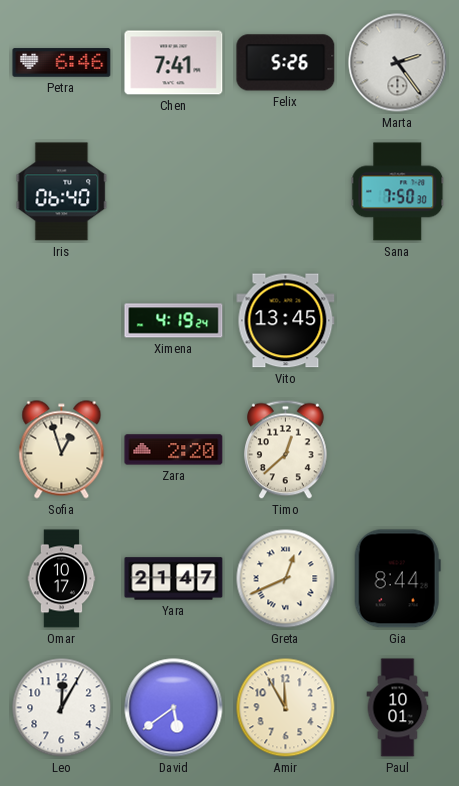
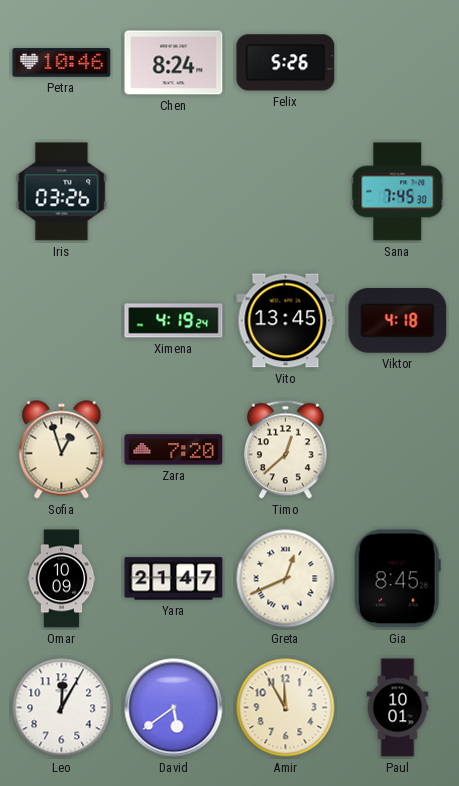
Petra: 6:46 -> 10:46 (62, 63)
Chen: 7:41 -> 8:24 (174, 63)
Marta: 2:24 -> none (398, 63)
Iris: 06:40 -> 03:26 (62, 192)
Sana: 7:50 -> 7:45 (398, 192)
Viktor: none -> 4:18 (398, 321)
Zara: 2:20 -> 7:20 (174, 450)
Omar: 10:17 -> 10:09 (62, 579)
Gia: 8:44 -> 8:45 (397, 579)
